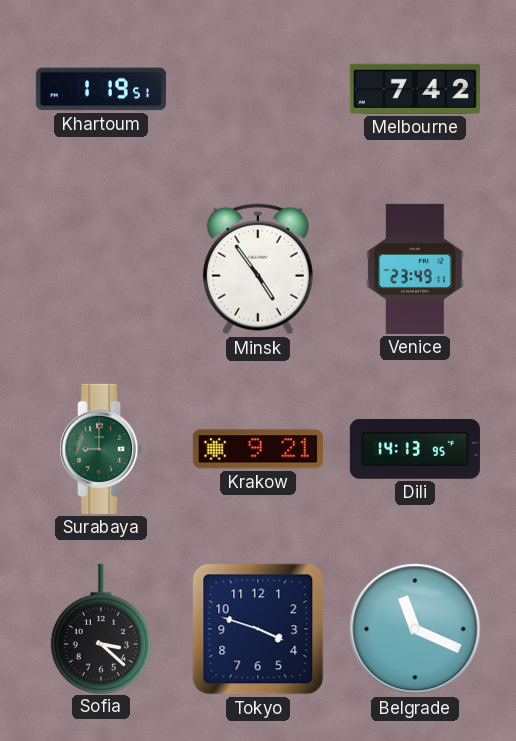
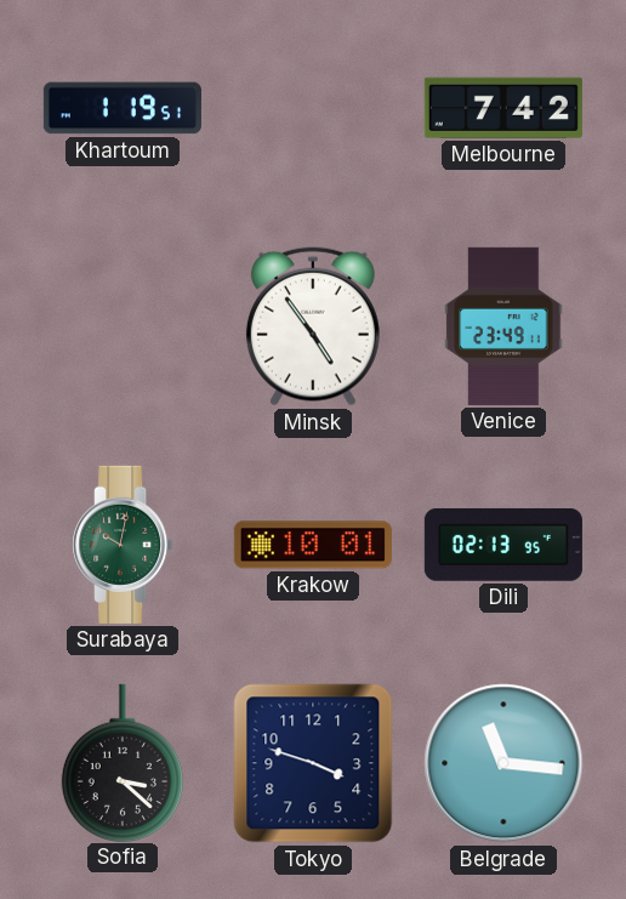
Surabaya: 9:00 -> 10:02 (123, 545)
Krakow: 9:21 -> 10:01 (313, 545)
Dili: 14:13 -> 02:13 (503, 545)
Belgrade: 11:19 -> 11:16 (503, 763)
